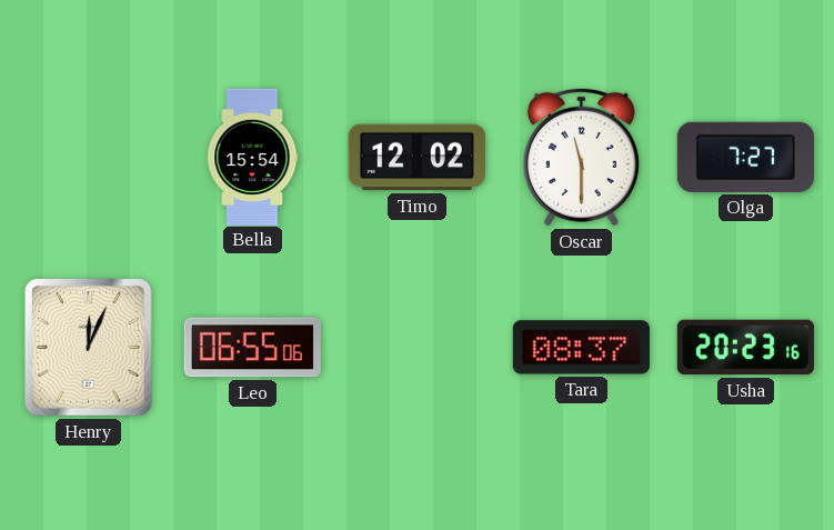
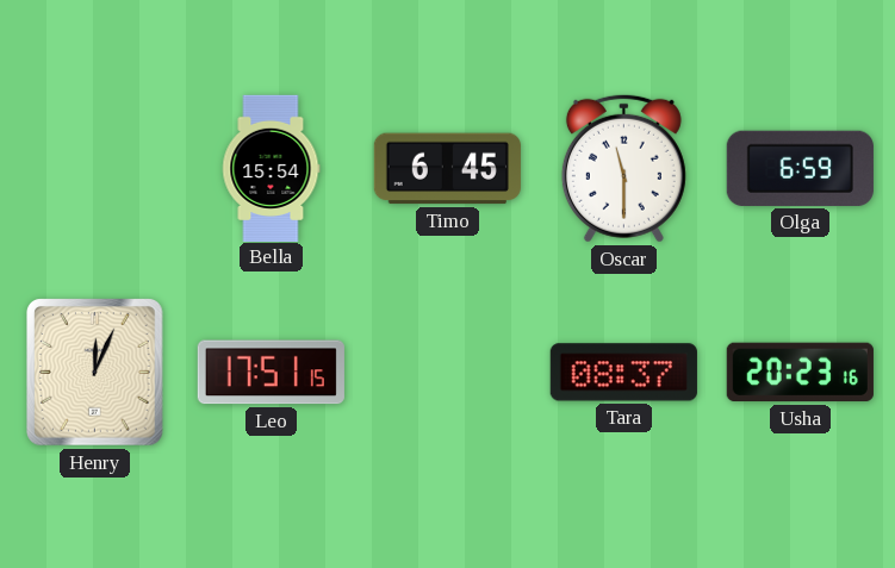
Timo: 12:02 -> 6:45 (447, 169)
Olga: 7:27 -> 6:59 (800, 168)
Leo: 06:55 -> 17:51 (271, 373)
